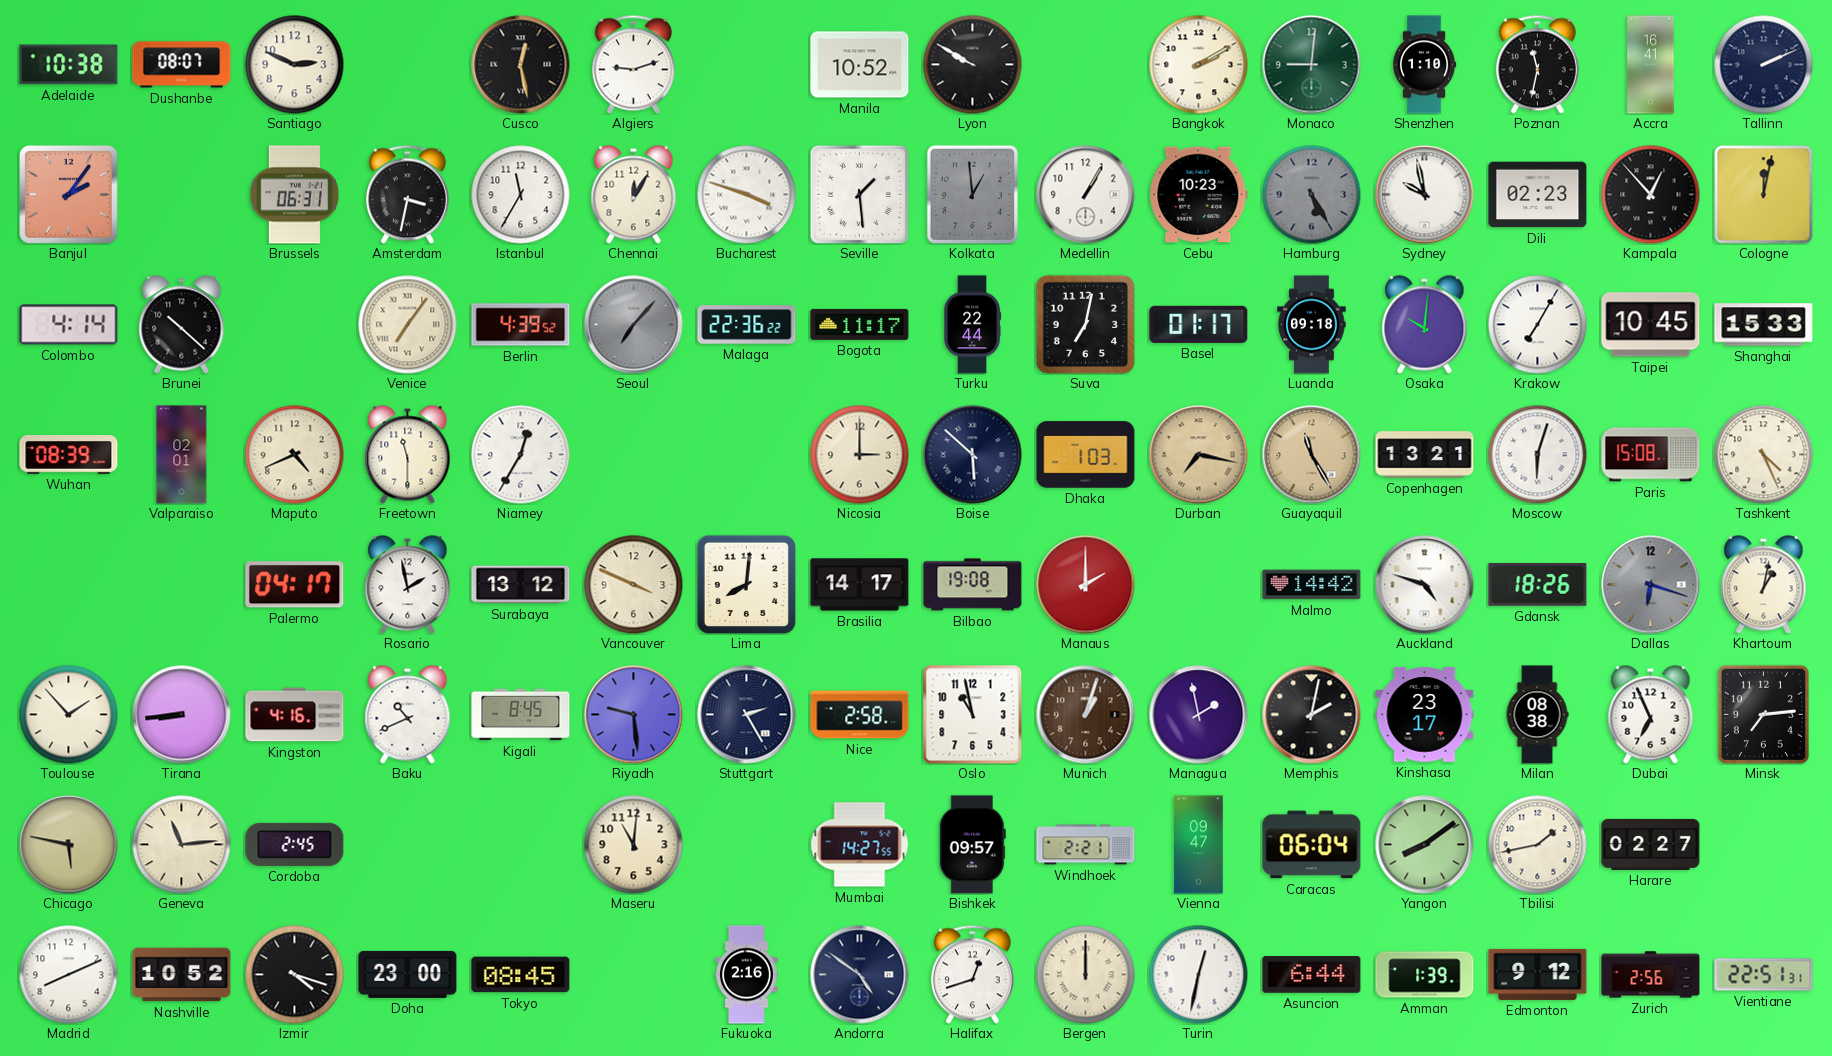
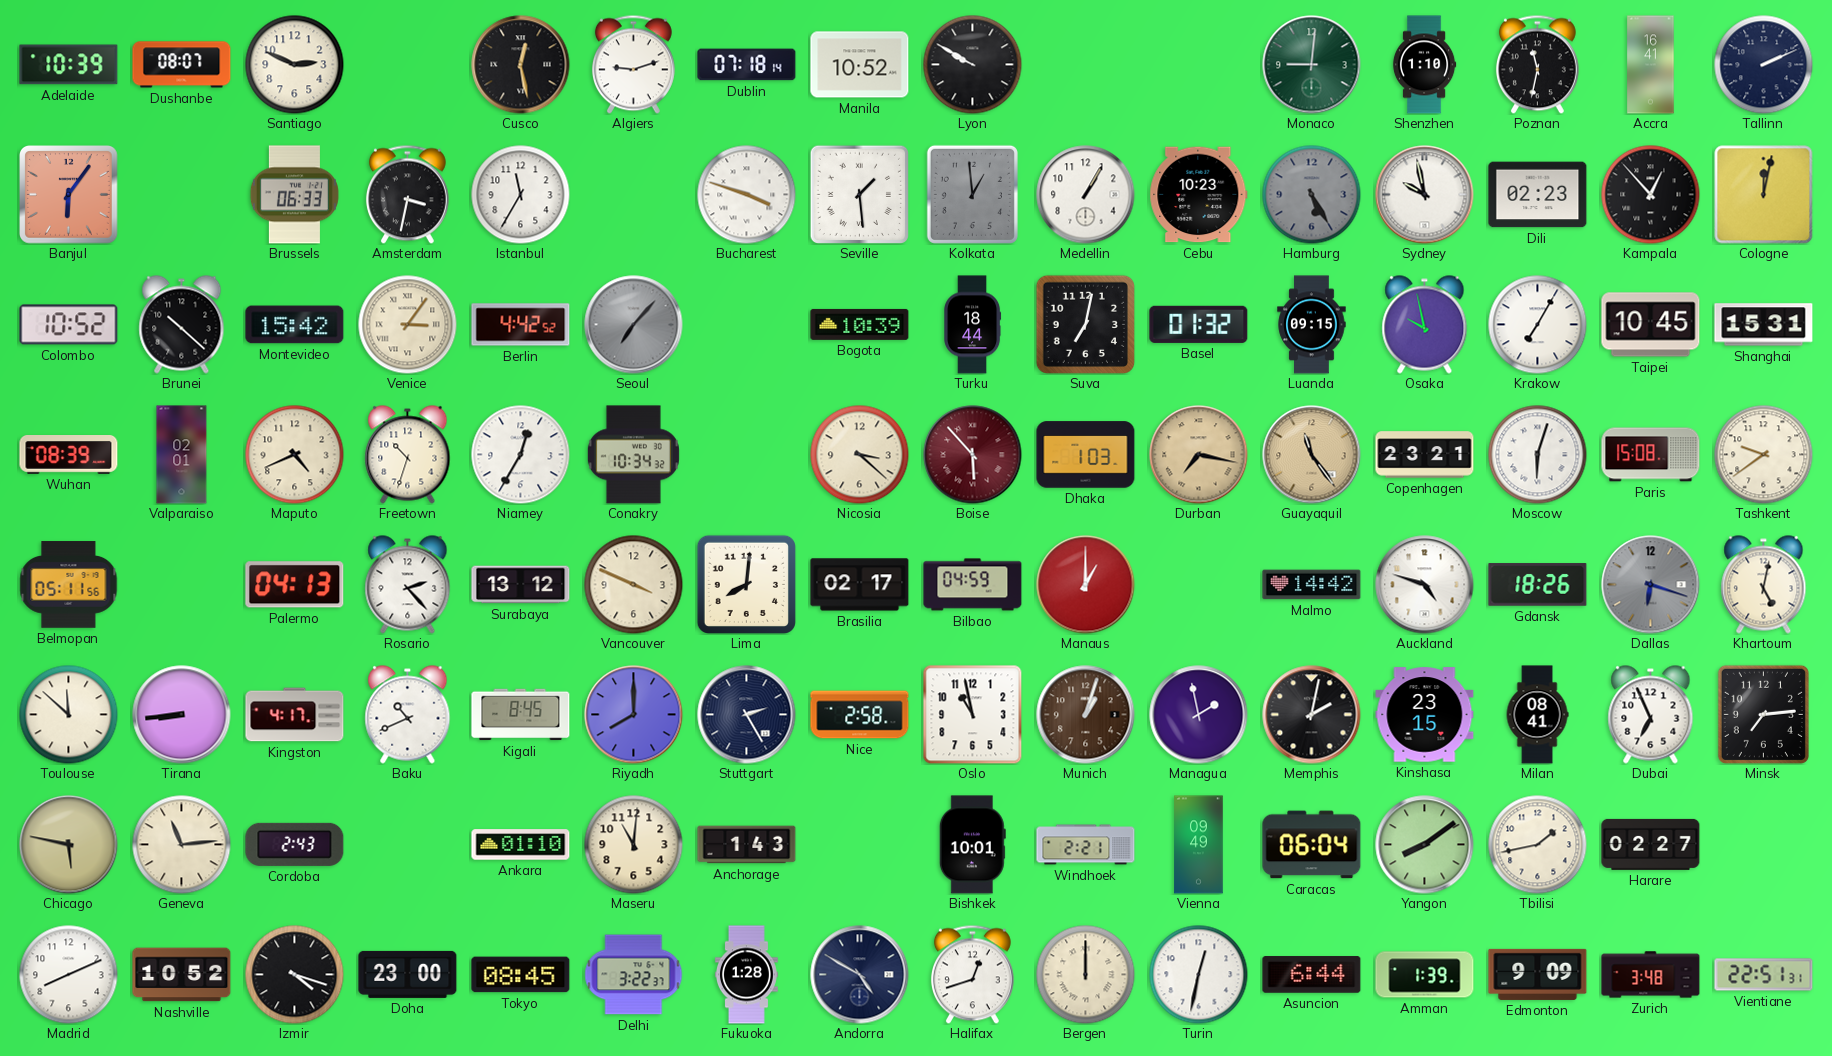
Adelaide: 10:38 -> 10:39 (69, 65)
Dublin: none -> 07:18 (747, 65)
Bangkok: 2:10 -> none (1199, 65)
Banjul: 2:06 -> 6:06 (69, 195)
Brussels: 06:31 -> 06:33 (294, 195)
Chennai: 12:05 -> none (634, 195)
Colombo: 4:14 -> 10:52 (69, 325)
Montevideo: none -> 15:42 (295, 325)
Venice: 7:06 -> 3:06 (408, 325)
Berlin: 4:39 -> 4:42 (521, 325)
Malaga: 22:36 -> none (747, 325)
Bogota: 11:17 -> 10:39 (860, 324)
Turku: 22:44 -> 18:44 (973, 325)
Basel: 01:17 -> 01:32 (1199, 324)
Luanda: 09:18 -> 09:15 (1312, 325)
Osaka: 10:01 -> 9:58 (1425, 325)
Shanghai: 15:33 -> 15:31 (1764, 325)
Freetown: 11:30 -> 10:33 (408, 455)
Conakry: none -> 10:34 (633, 455)
Nicosia: 3:00 -> 3:22 (860, 455)
Boise: 5:52 -> 5:53 (973, 455)
Boise dial: navy -> burgundy (973, 455)
Guayaquil: 11:25 -> 11:24 (1312, 455)
Copenhagen: 13:21 -> 23:21 (1425, 455)
Tashkent: 4:26 -> 9:39 (1764, 455)
Belmopan: none -> 05:11 (69, 585)
Palermo: 04:17 -> 04:13 (295, 585)
Rosario: 1:58 -> 2:23 (408, 585)
Brasilia: 14:17 -> 02:17 (860, 585)
Bilbao: 19:08 -> 04:59 (973, 585)
Manaus: 2:00 -> 1:00 (1086, 585)
Khartoum: 1:02 -> 5:02 (1764, 585)
Toulouse: 1:53 -> 11:52 (69, 715)
Kingston: 4:16 -> 4:17 (295, 715)
Riyadh: 9:29 -> 8:00 (634, 715)
Kinshasa: 23:17 -> 23:15 (1425, 715)
Milan: 08:38 -> 08:41 (1537, 715)
Cordoba: 2:45 -> 2:43 (295, 844)
Ankara: none -> 01:10 (521, 845)
Anchorage: none -> 1:43 (747, 845)
Mumbai: 14:27 -> none (860, 845)
Bishkek: 09:57 -> 10:01 (972, 845)
Vienna: 09:47 -> 09:49 (1199, 845)
Delhi: none -> 3:22 (634, 975)
Fukuoka: 2:16 -> 1:28 (746, 975)
Andorra: 4:51 -> 4:50 (860, 975)
Edmonton: 9:12 -> 9:09 (1538, 974)
Zurich: 2:56 -> 3:48 (1651, 975)
